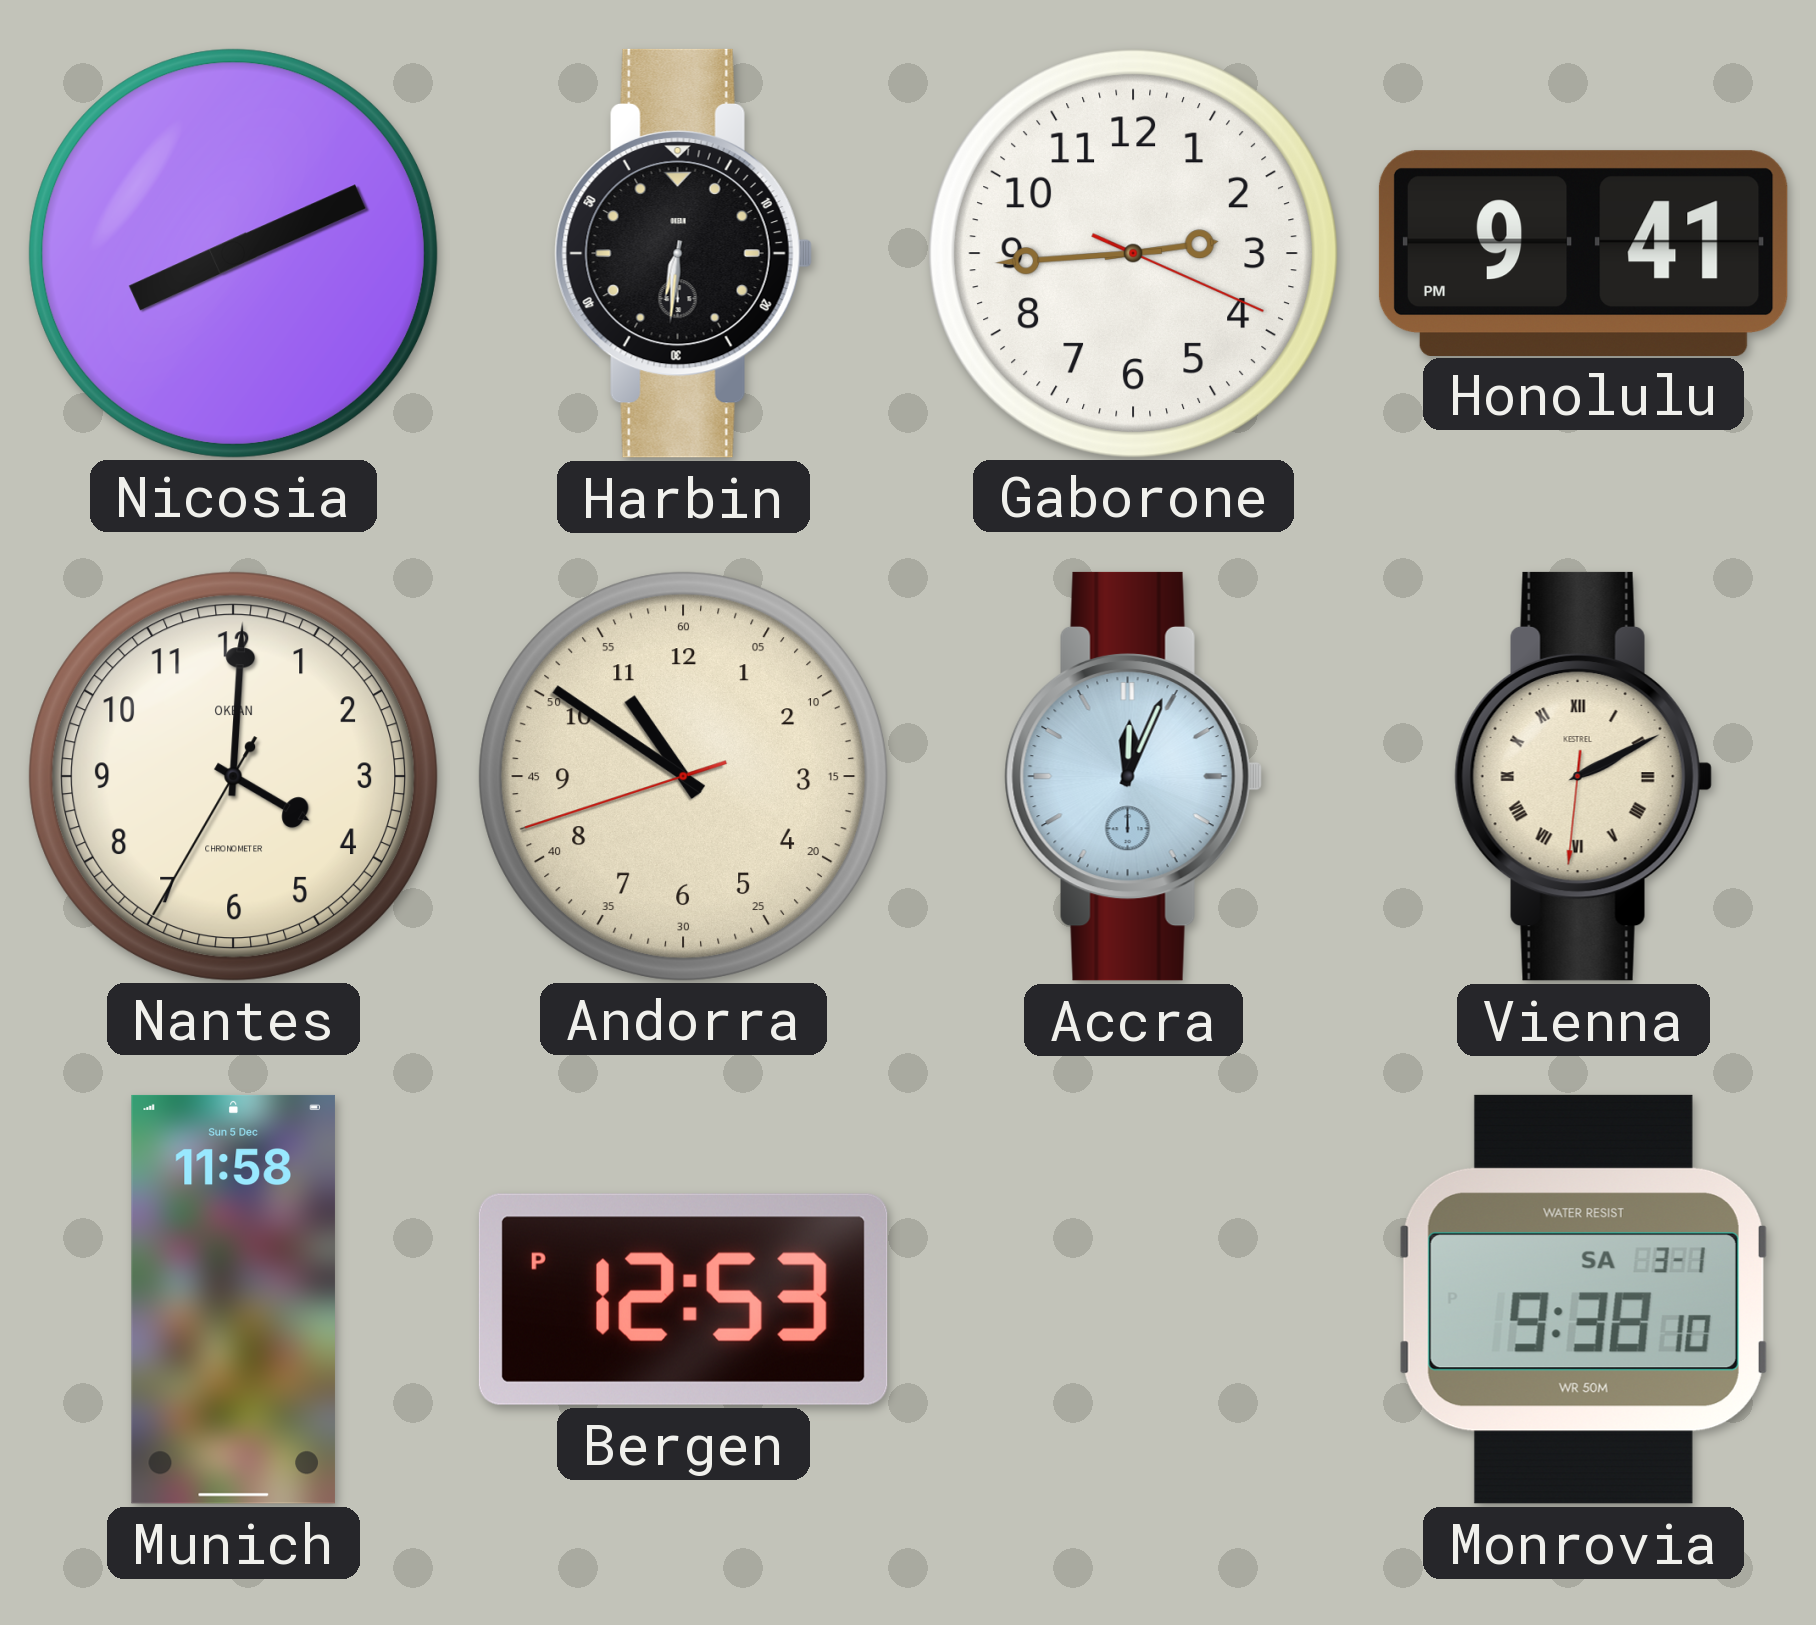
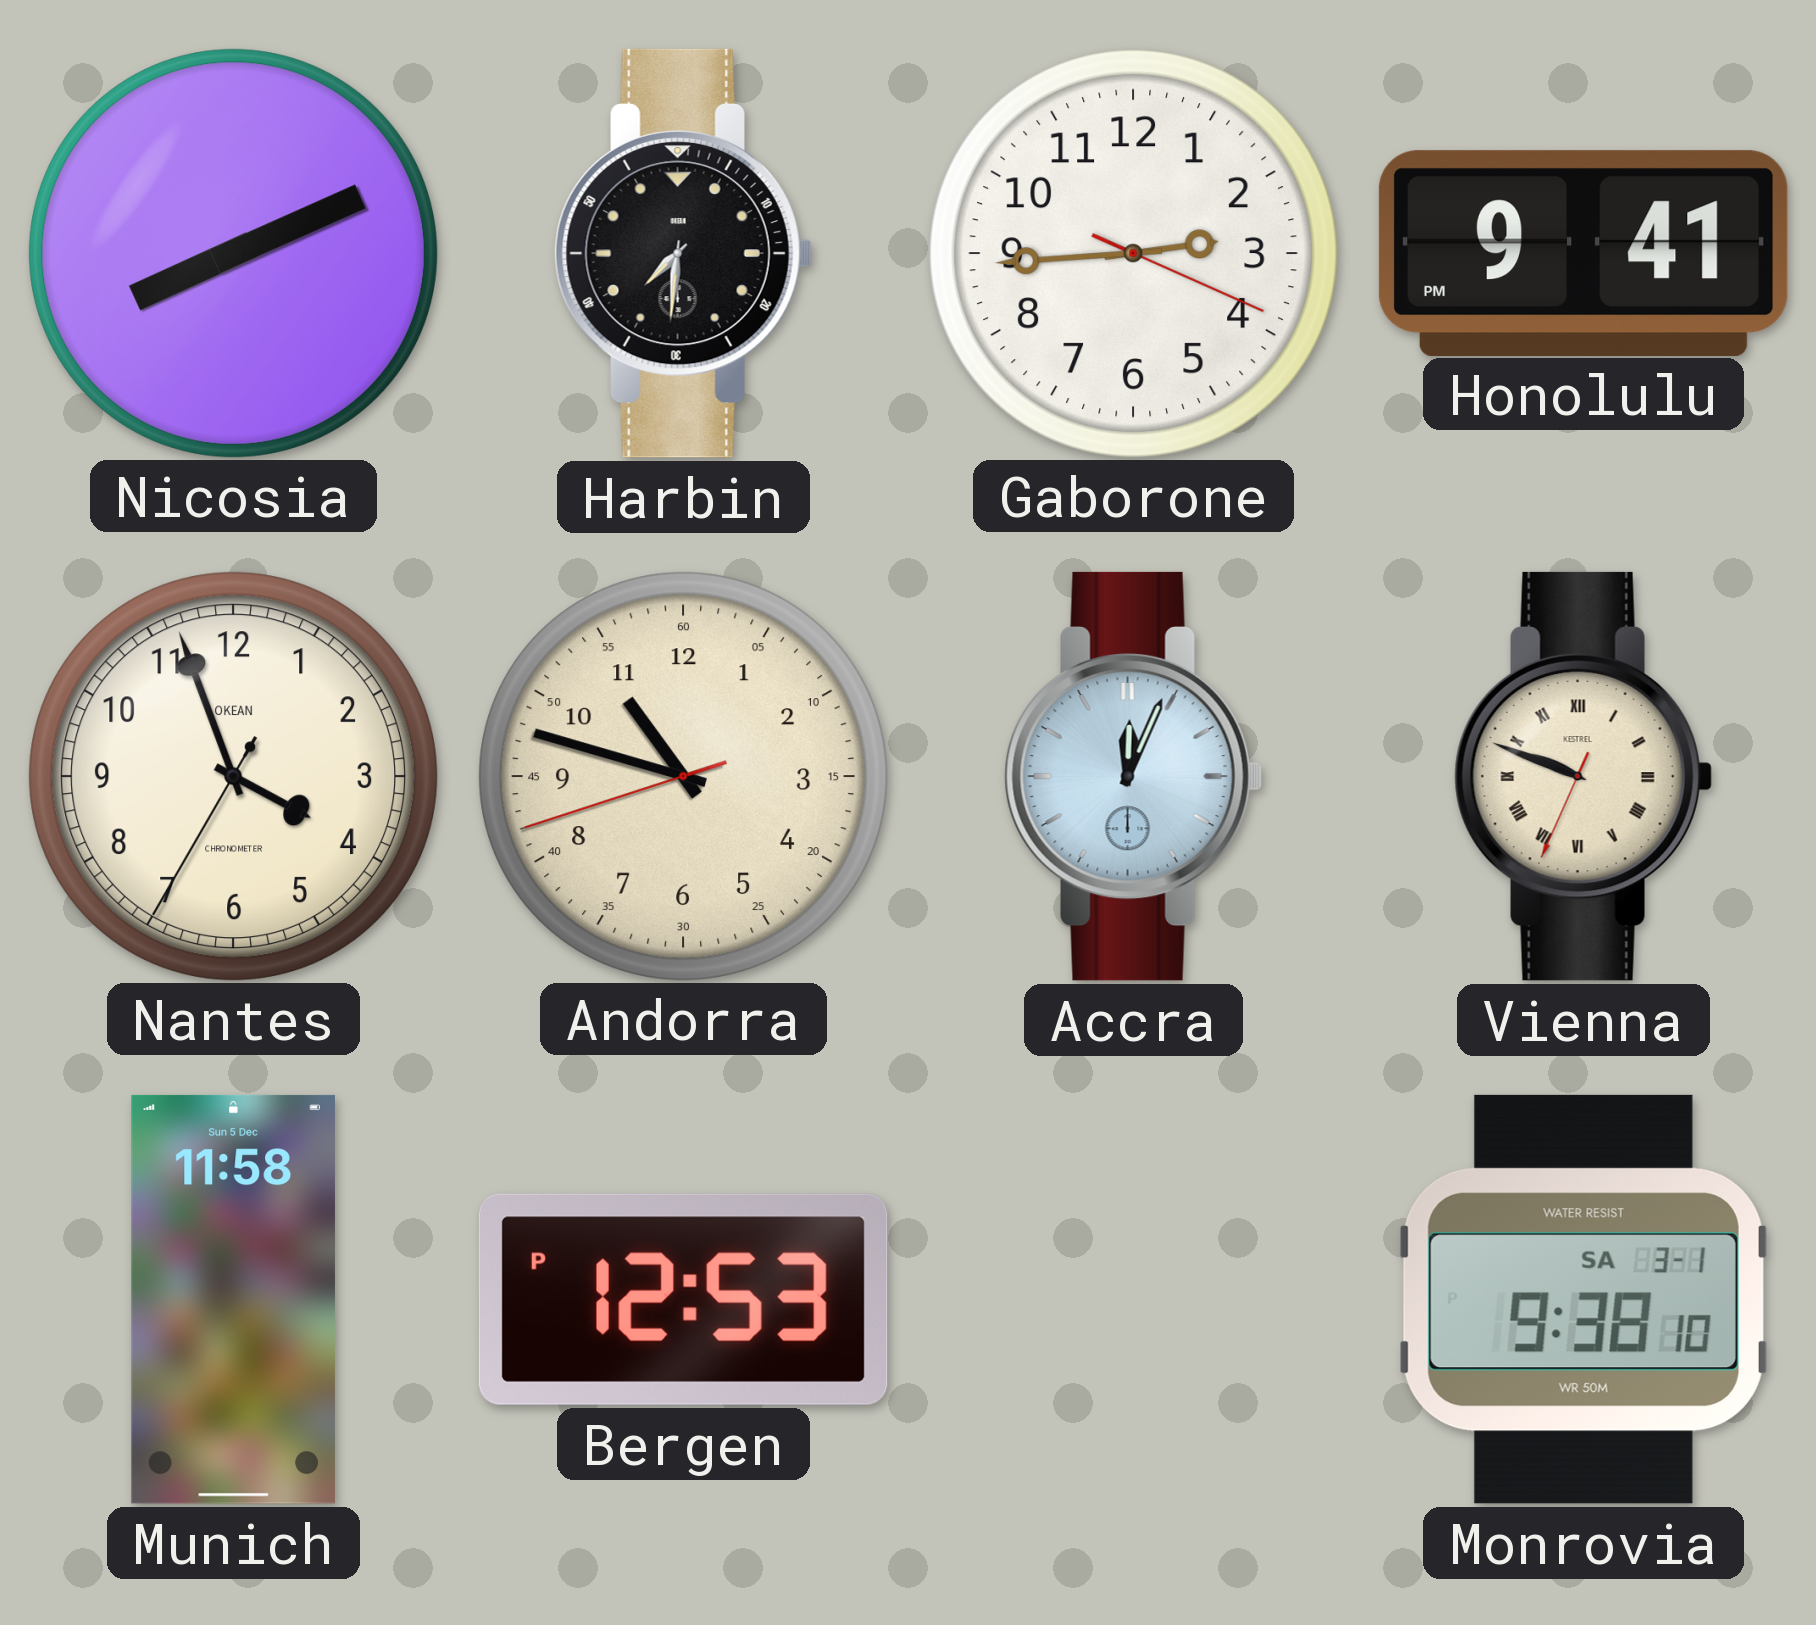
Harbin: 6:31 -> 7:31 (683, 253)
Nantes: 4:00 -> 3:56 (233, 776)
Andorra: 10:50 -> 10:47 (683, 776)
Vienna: 2:10 -> 9:48 (1583, 776)
